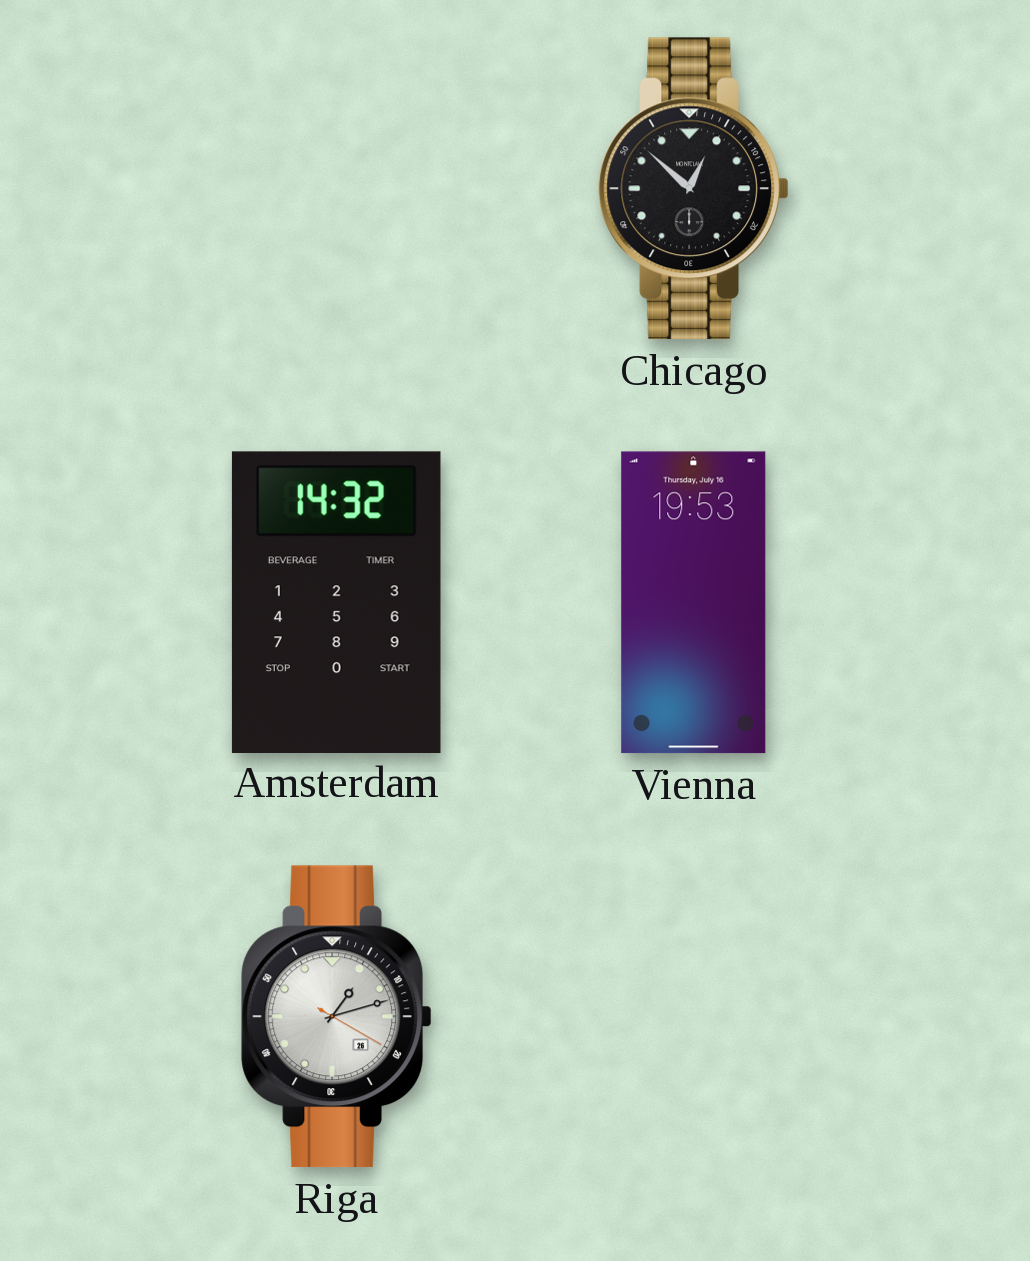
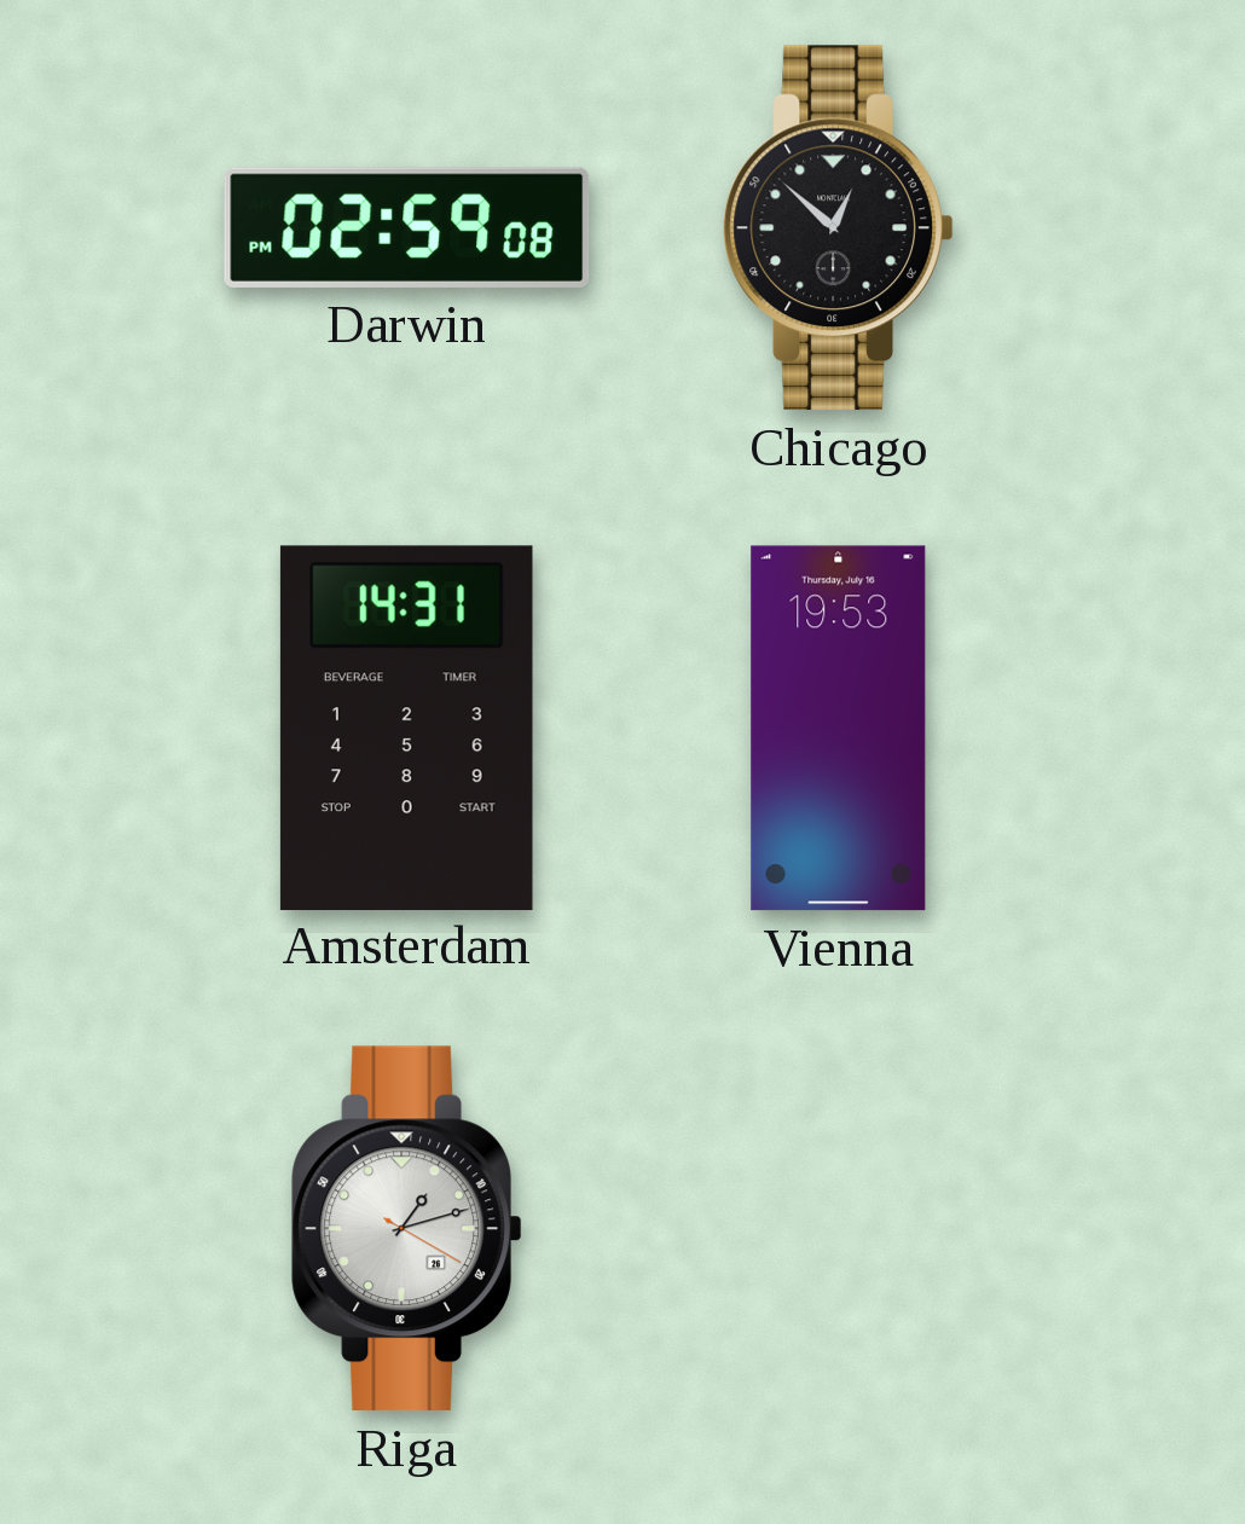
Darwin: none -> 02:59 (407, 227)
Amsterdam: 14:32 -> 14:31 (406, 728)
